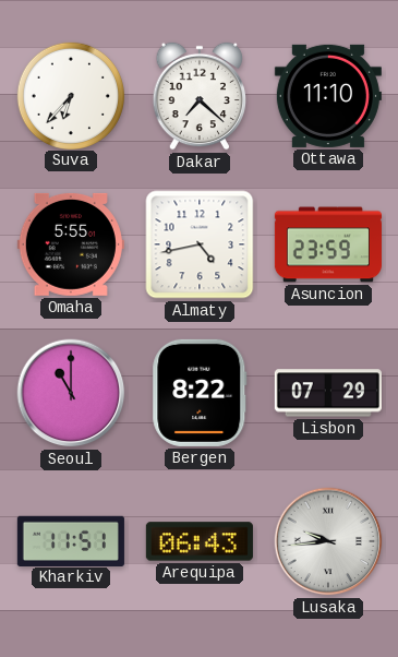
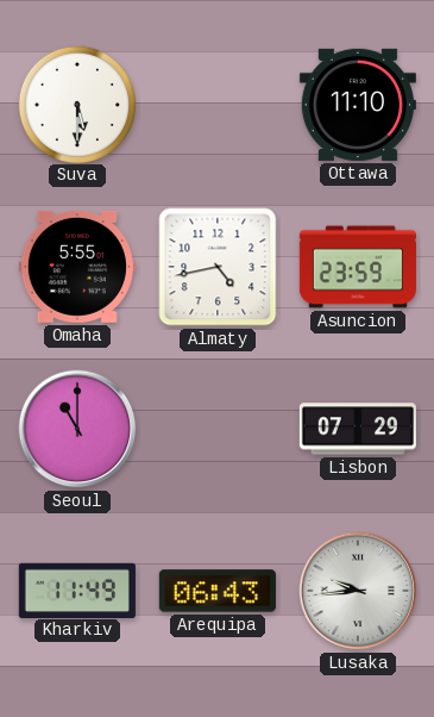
Suva: 6:37 -> 5:30 (76, 104)
Dakar: 7:22 -> none (200, 96)
Bergen: 8:22 -> none (200, 393)
Kharkiv: 11:51 -> 11:49 (77, 590)
